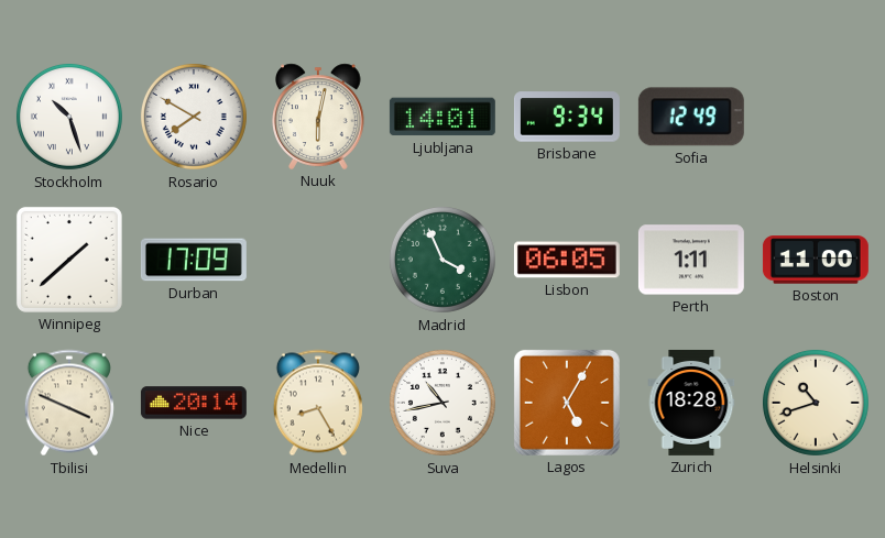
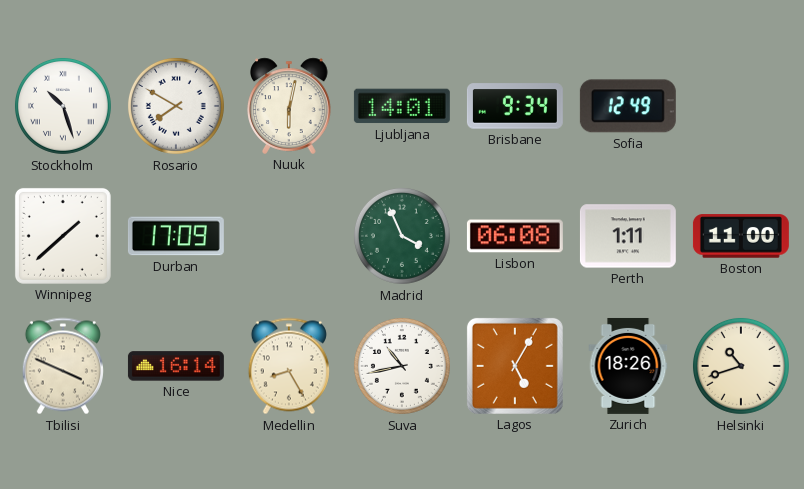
Lisbon: 06:05 -> 06:08 (515, 236)
Nice: 20:14 -> 16:14 (176, 366)
Zurich: 18:28 -> 18:26 (628, 366)
